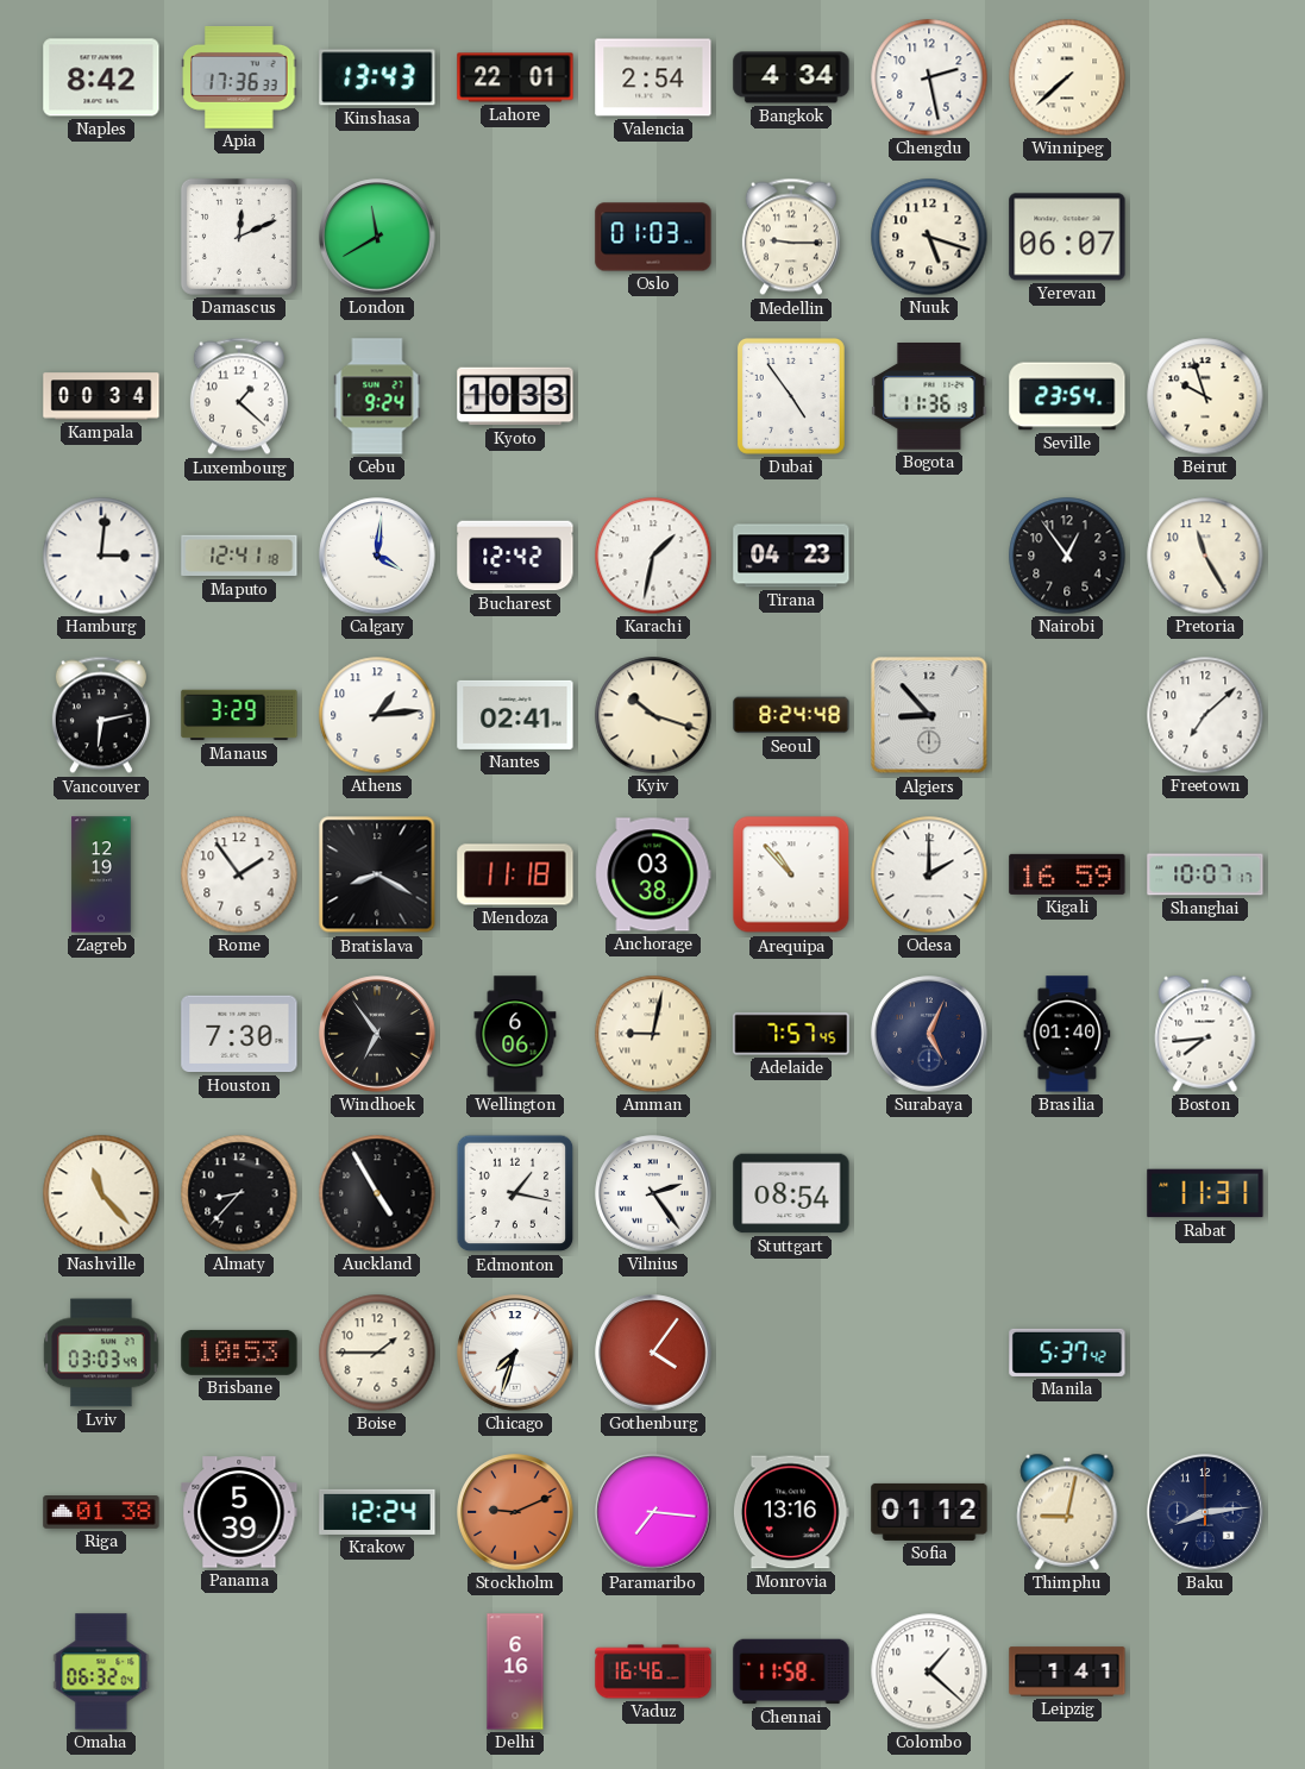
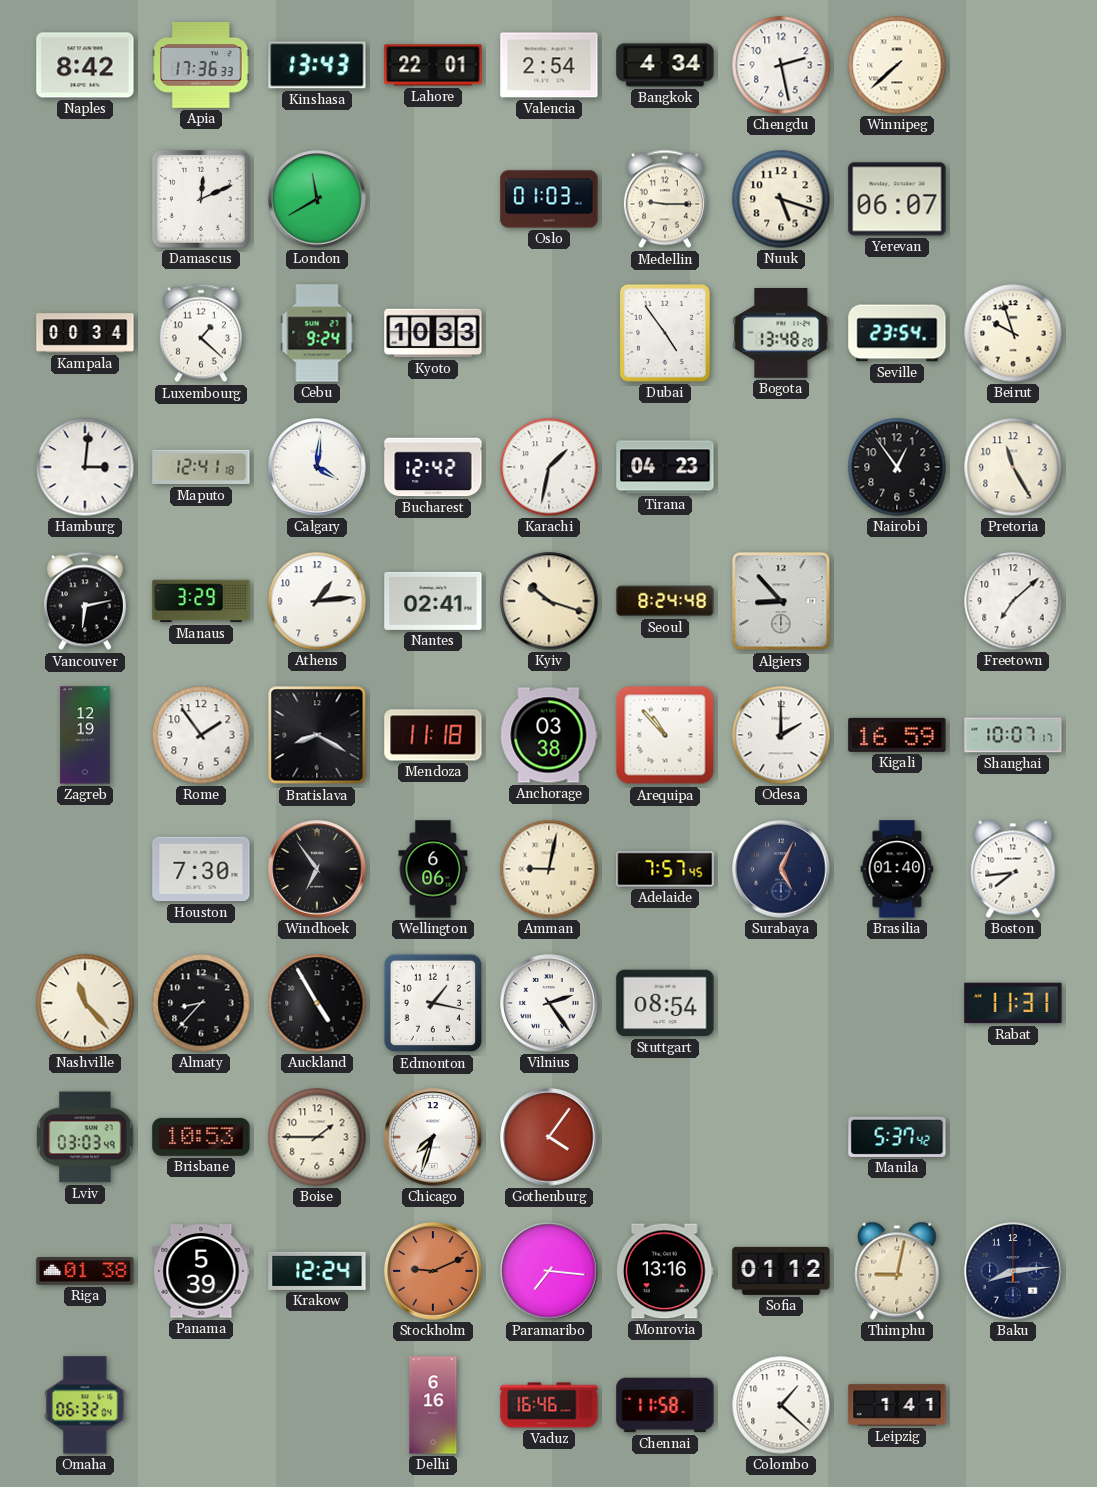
Bogota: 11:36 -> 13:48 (781, 334)
